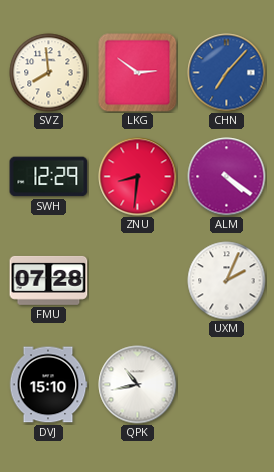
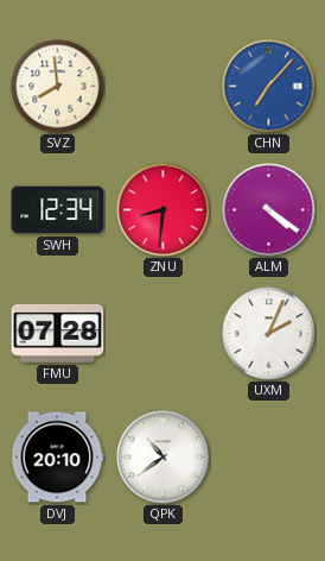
LKG: 2:51 -> none (138, 73)
SWH: 12:29 -> 12:34 (58, 210)
DVJ: 15:10 -> 20:10 (57, 458)
QPK: 10:43 -> 10:39 (164, 458)
